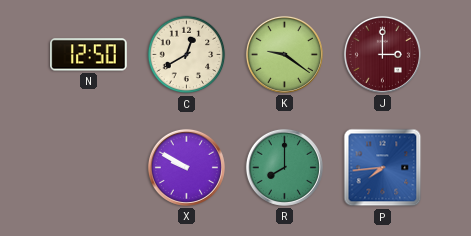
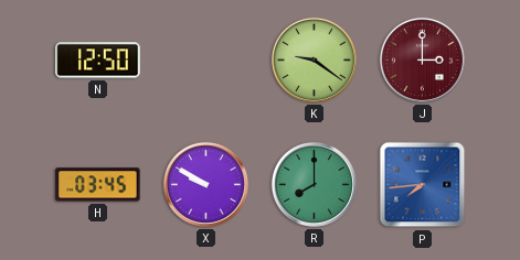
C: 12:40 -> none (187, 55)
H: none -> 03:45 (98, 185)
